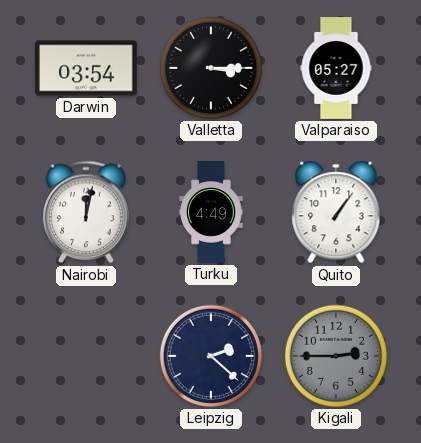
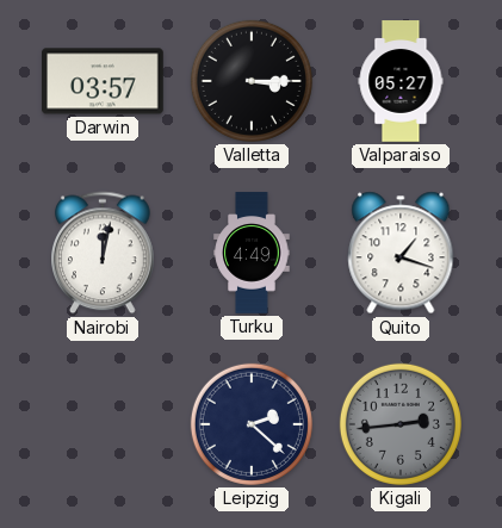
Darwin: 03:54 -> 03:57 (104, 81)
Quito: 1:06 -> 1:18 (401, 253)
Kigali: 2:45 -> 2:44 (401, 424)
